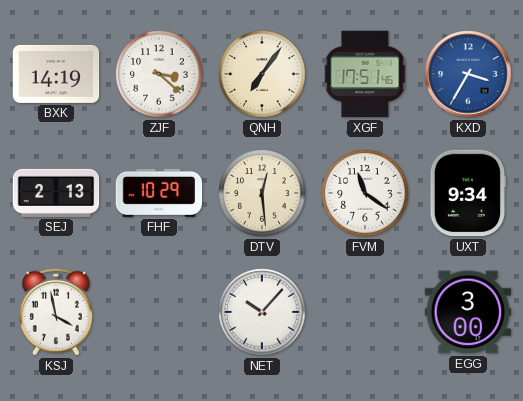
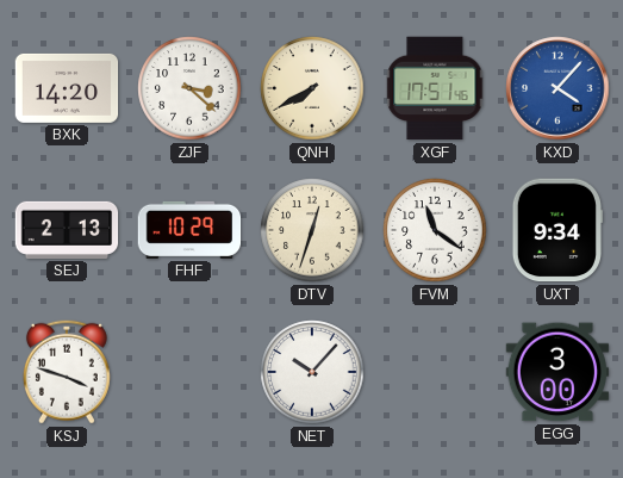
BXK: 14:19 -> 14:20 (67, 88)
QNH: 7:06 -> 7:40 (312, 88)
KXD: 3:35 -> 4:07 (557, 88)
DTV: 12:29 -> 12:33 (312, 230)
KSJ: 3:58 -> 3:48 (67, 372)
